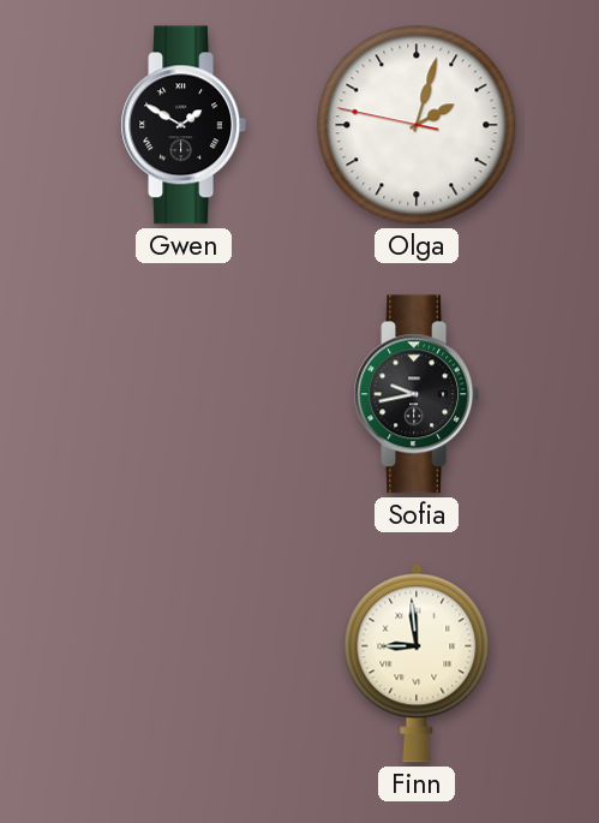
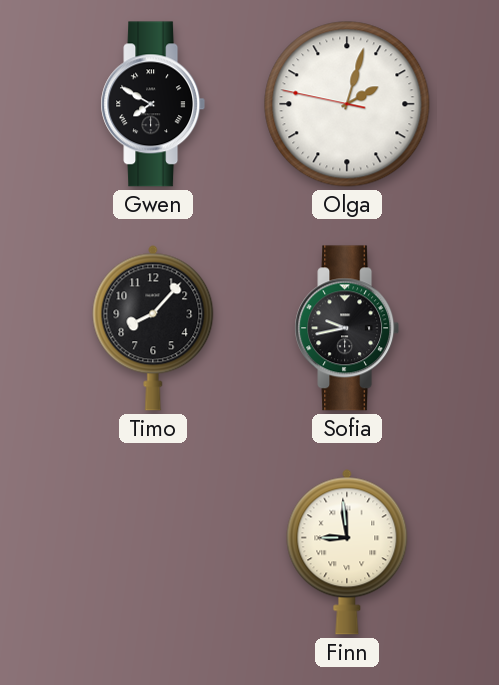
Gwen: 1:50 -> 7:50 (153, 104)
Timo: none -> 8:07 (153, 328)
